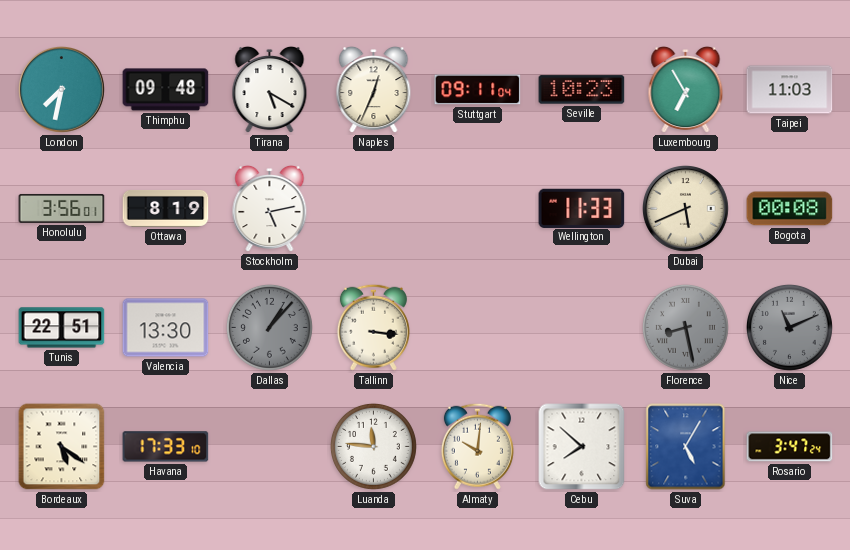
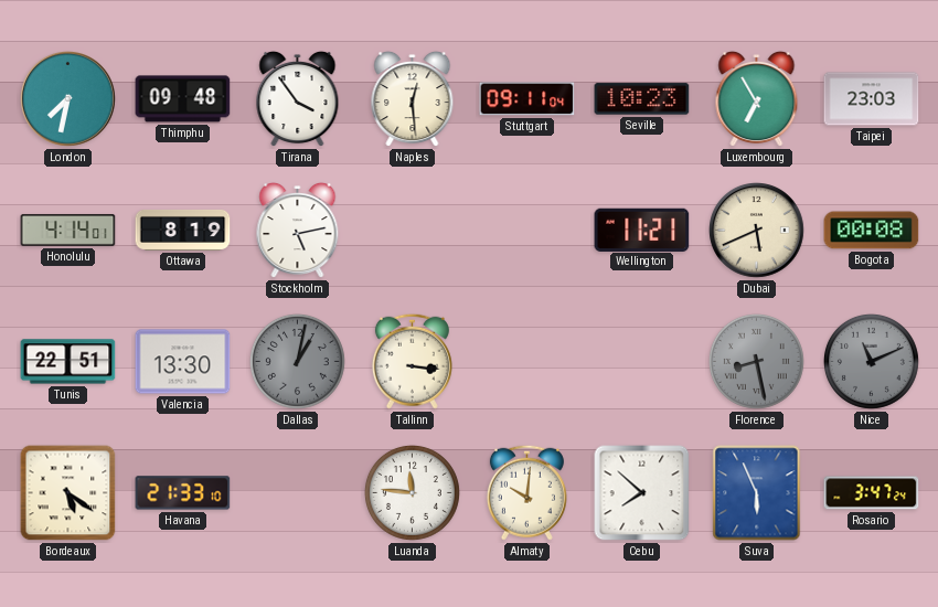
Tirana: 5:20 -> 3:54 (298, 99)
Naples: 12:34 -> 12:29 (413, 99)
Taipei: 11:03 -> 23:03 (872, 99)
Honolulu: 3:56 -> 4:14 (68, 230)
Wellington: 11:33 -> 11:21 (642, 230)
Dallas: 1:07 -> 1:02 (297, 361)
Havana: 17:33 -> 21:33 (183, 493)
Suva: 5:05 -> 5:56 (757, 493)
